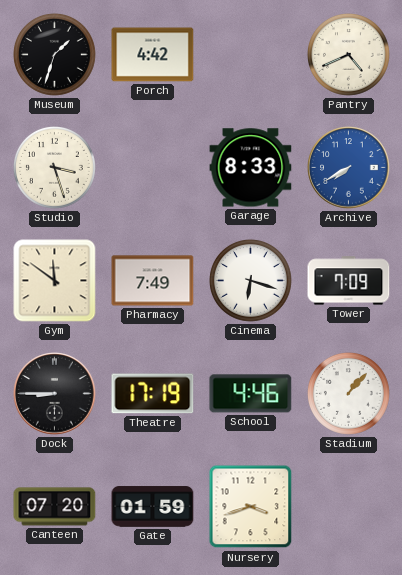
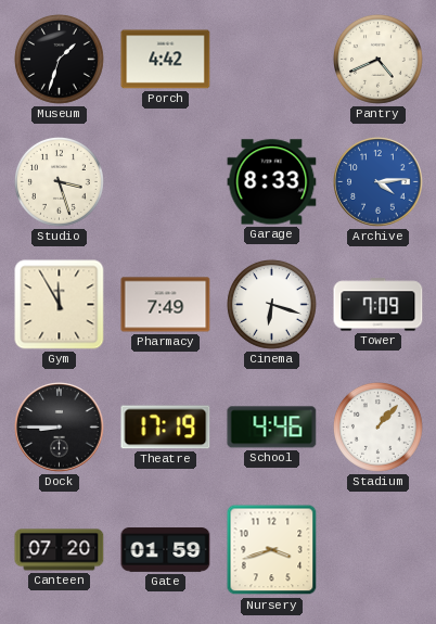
Archive: 7:40 -> 4:14 (379, 182)
Gym: 11:51 -> 11:55 (60, 305)
